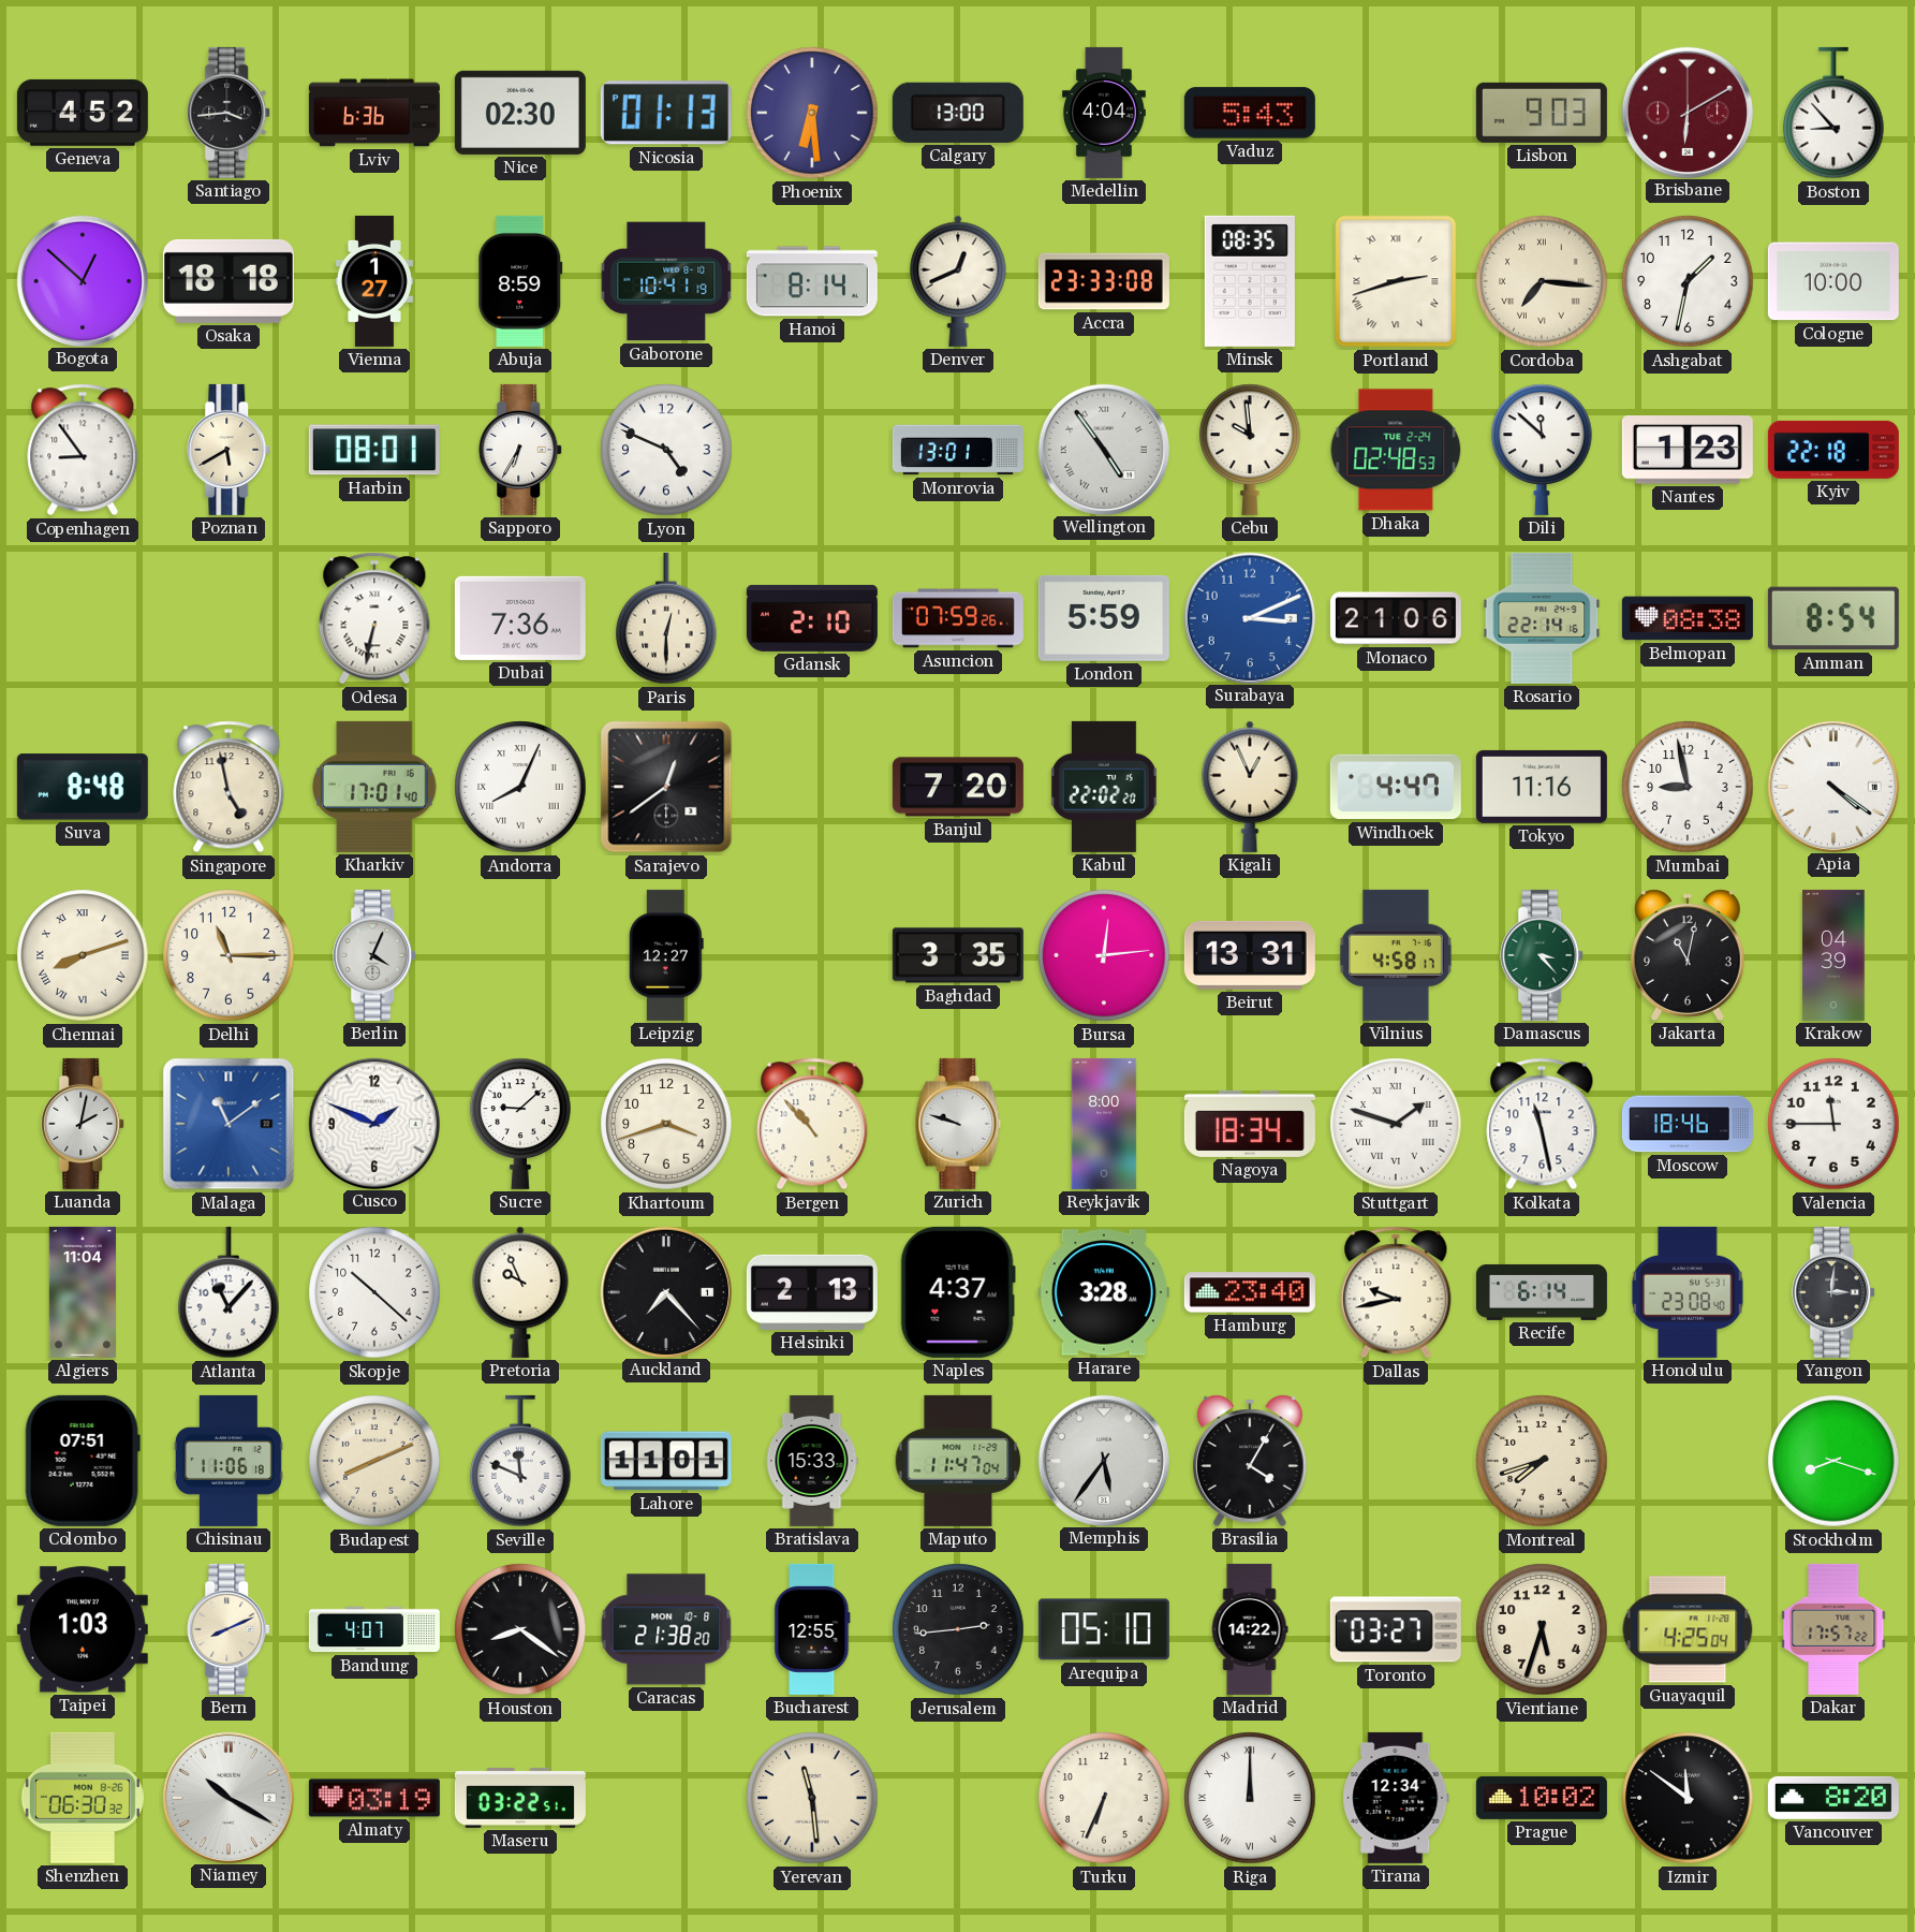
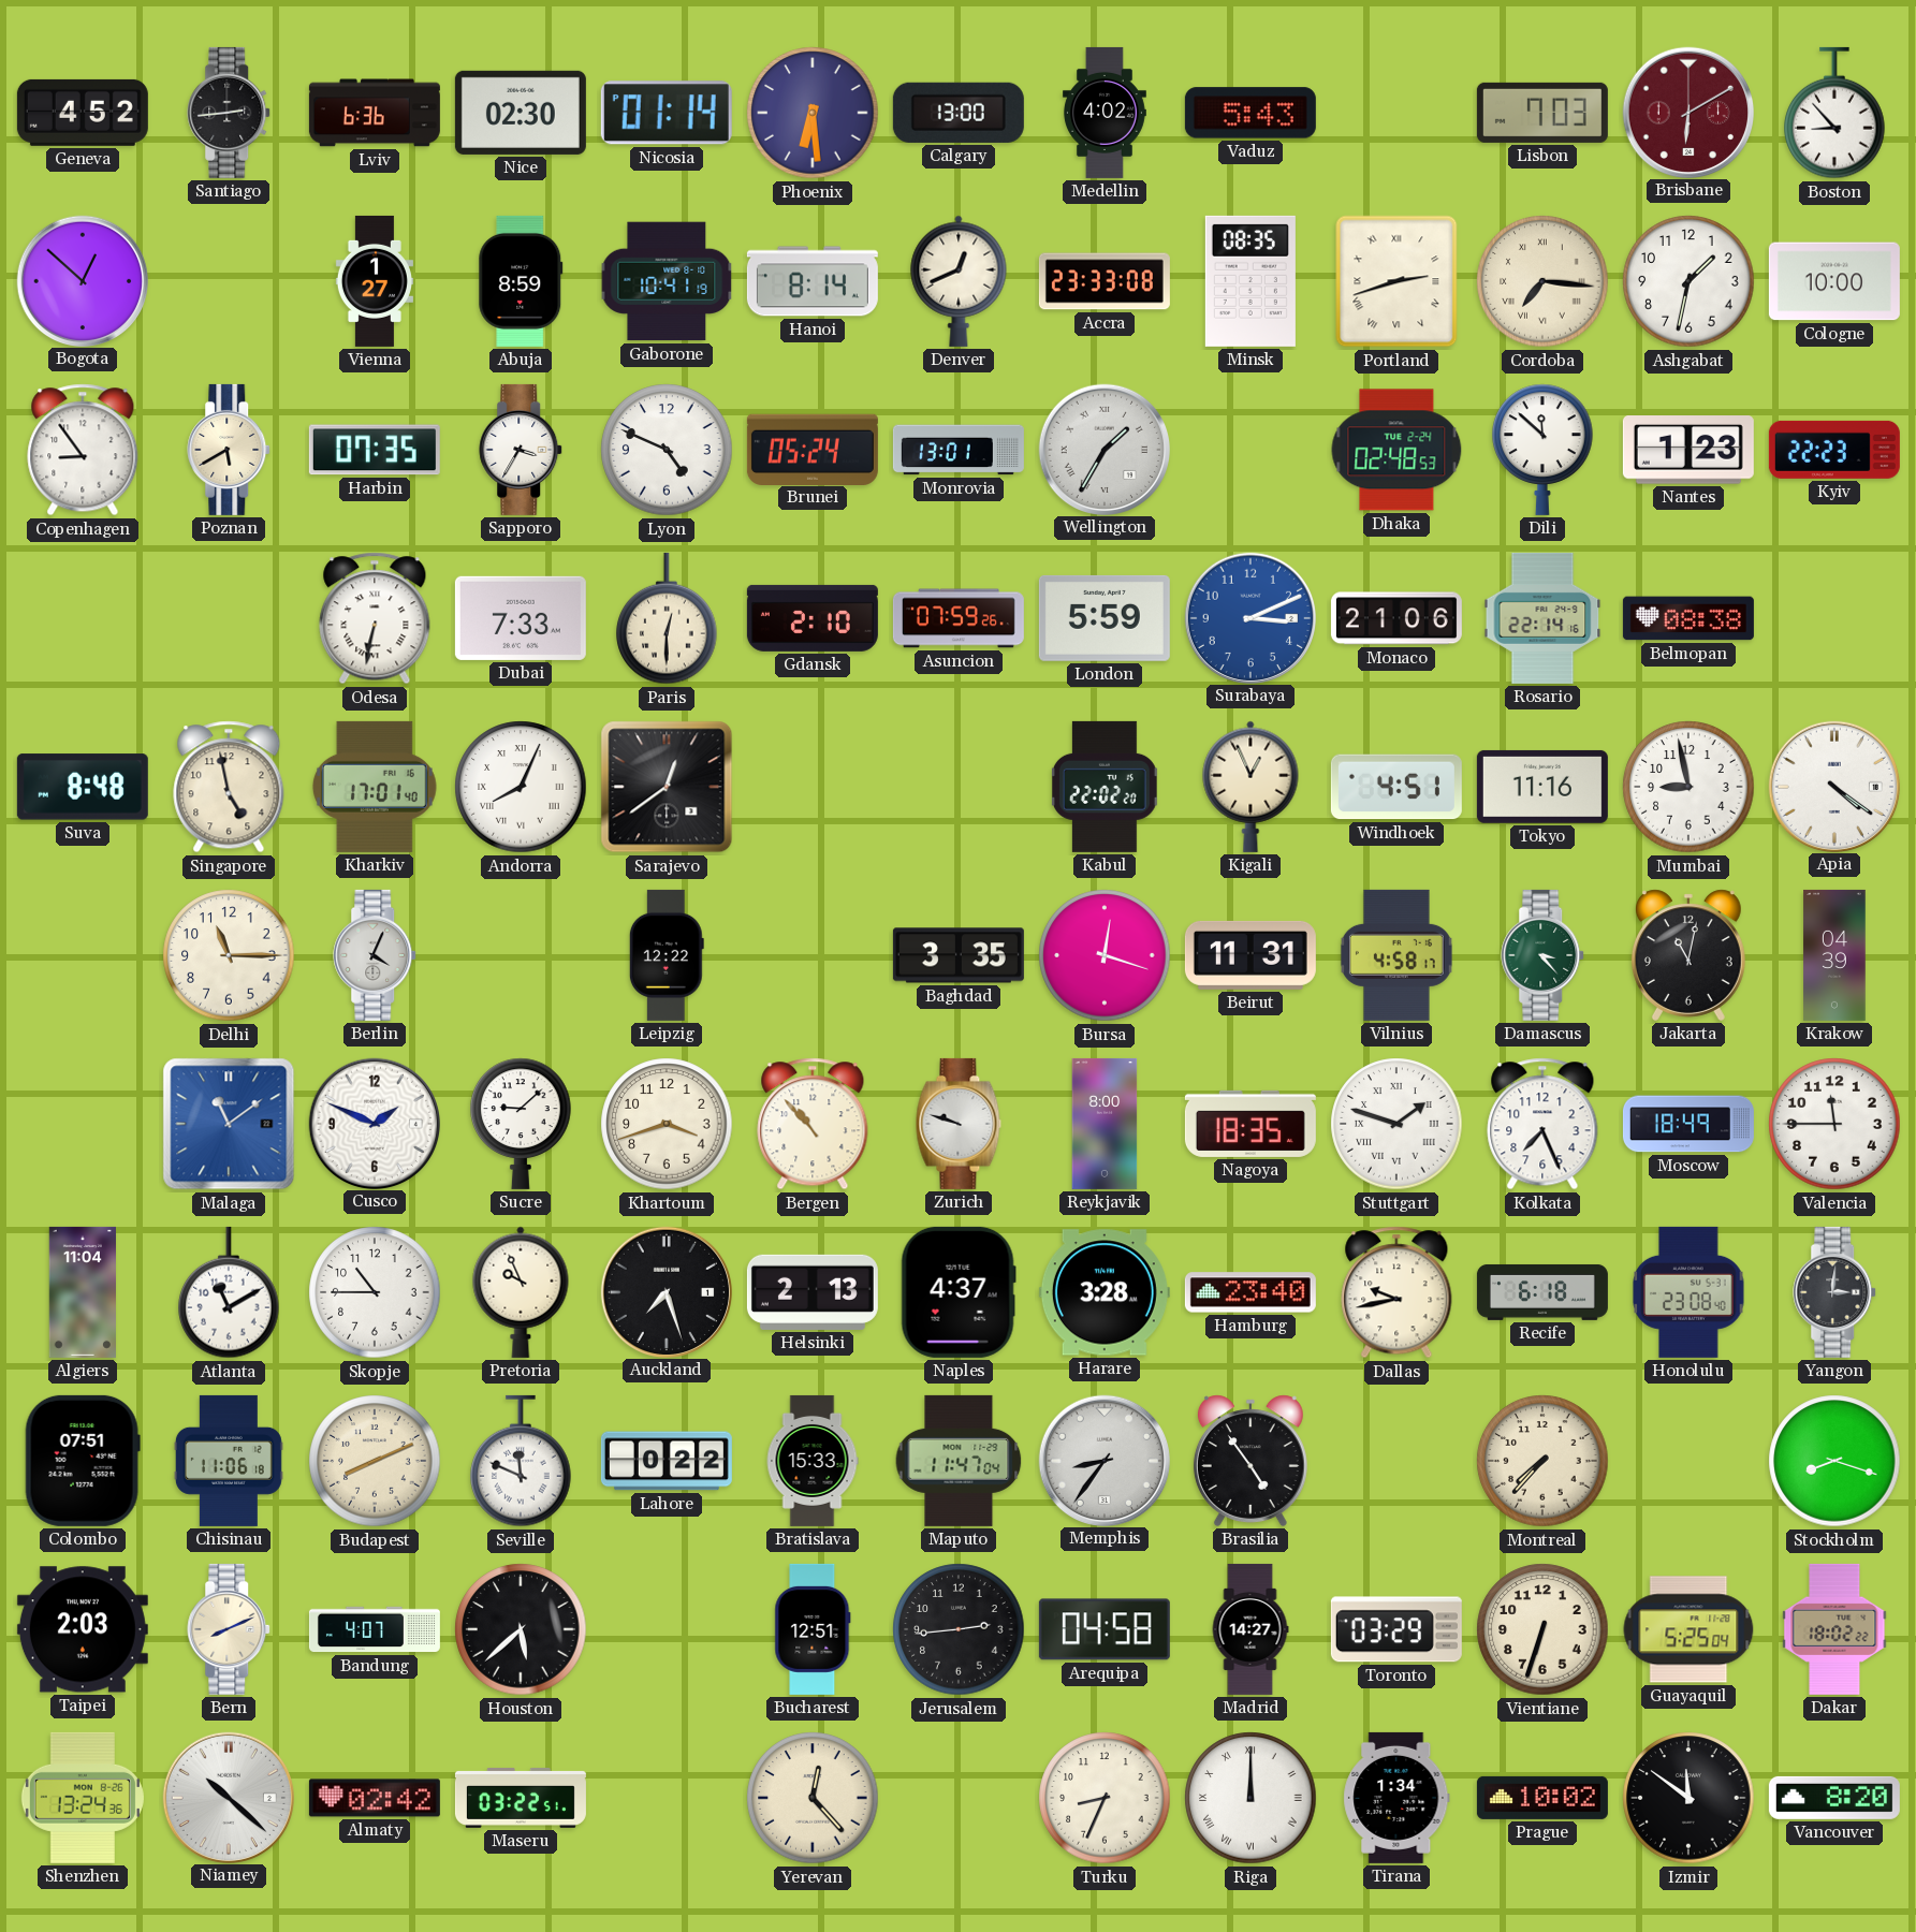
Santiago: 3:44 -> 2:44 (230, 113)
Nicosia: 01:13 -> 01:14 (667, 113)
Medellin: 4:04 -> 4:02 (1105, 113)
Lisbon: 9:03 -> 7:03 (1542, 113)
Osaka: 18:18 -> none (229, 281)
Harbin: 08:01 -> 07:35 (375, 450)
Sapporo: 6:35 -> 3:35 (522, 450)
Brunei: none -> 05:24 (813, 449)
Wellington: 4:54 -> 1:35 (1103, 449)
Cebu: 9:59 -> none (1250, 450)
Kyiv: 22:18 -> 22:23 (1834, 450)
Dubai: 7:36 -> 7:33 (521, 618)
Amman: 8:54 -> none (1833, 618)
Banjul: 7:20 -> none (958, 787)
Windhoek: 4:47 -> 4:51 (1396, 787)
Chennai: 8:12 -> none (83, 955)
Leipzig: 12:27 -> 12:22 (667, 955)
Bursa: 12:14 -> 12:18 (1105, 955)
Beirut: 13:31 -> 11:31 (1250, 955)
Luanda: 2:02 -> none (84, 1124)
Nagoya: 18:34 -> 18:35 (1250, 1124)
Kolkata: 11:28 -> 7:26 (1542, 1124)
Moscow: 18:46 -> 18:49 (1688, 1124)
Atlanta: 11:07 -> 11:10 (229, 1292)
Skopje: 10:22 -> 10:45 (375, 1292)
Auckland: 7:23 -> 7:27 (666, 1291)
Recife: 6:14 -> 6:18 (1542, 1292)
Lahore: 11:01 -> 0:22 (667, 1461)
Memphis: 5:36 -> 8:36 (1103, 1460)
Brasilia: 4:05 -> 4:54 (1250, 1461)
Montreal: 7:42 -> 7:37 (1542, 1461)
Taipei: 1:03 -> 2:03 (83, 1629)
Houston: 8:21 -> 5:38 (521, 1629)
Caracas: 21:38 -> none (666, 1629)
Bucharest: 12:55 -> 12:51 (813, 1629)
Arequipa: 05:10 -> 04:58 (1105, 1629)
Madrid: 14:22 -> 14:27 (1250, 1629)
Toronto: 03:27 -> 03:29 (1396, 1629)
Vientiane: 5:33 -> 6:33 (1542, 1629)
Guayaquil: 4:25 -> 5:25 (1688, 1629)
Dakar: 17:57 -> 18:02 (1834, 1629)
Shenzhen: 06:30 -> 13:24 (83, 1798)
Niamey: 10:20 -> 10:22 (228, 1797)
Almaty: 03:19 -> 02:42 (375, 1798)
Yerevan: 11:29 -> 12:23 (813, 1798)
Turku: 6:34 -> 8:34 (1105, 1798)
Tirana: 12:34 -> 1:34 (1396, 1798)
